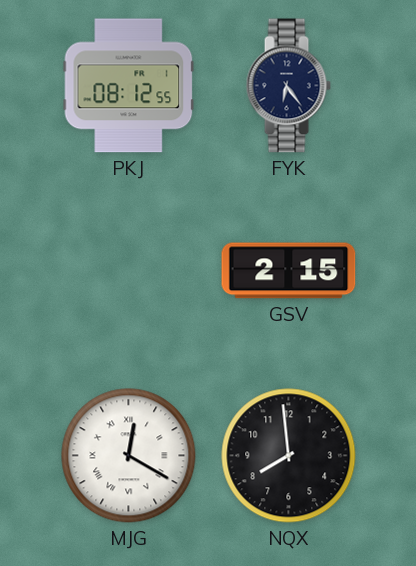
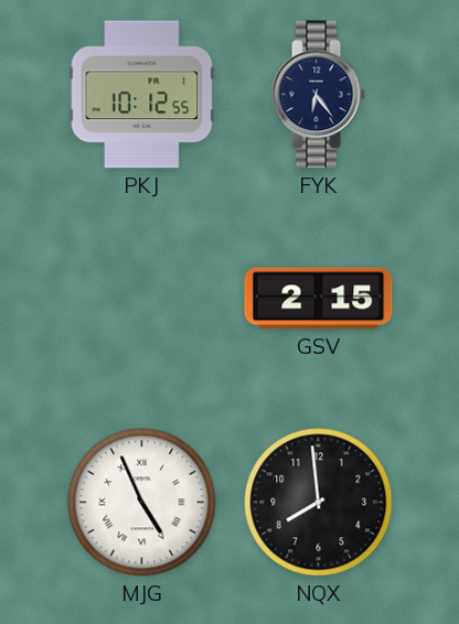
PKJ: 08:12 -> 10:12 (142, 95)
MJG: 12:20 -> 4:56 (142, 503)
